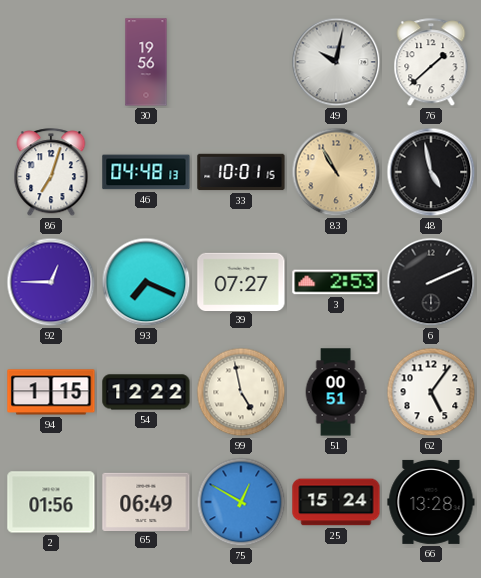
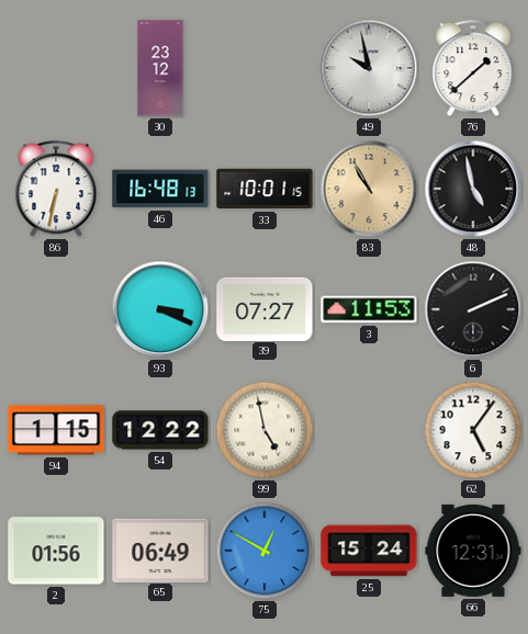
30: 19:56 -> 23:12 (160, 68)
49: 10:02 -> 9:58 (369, 68)
86: 7:03 -> 6:32 (56, 190)
46: 04:48 -> 16:48 (160, 189)
92: 12:45 -> none (51, 282)
93: 7:19 -> 3:19 (160, 309)
3: 2:53 -> 11:53 (369, 309)
51: 00:51 -> none (336, 392)
66: 13:28 -> 12:31 (473, 551)
